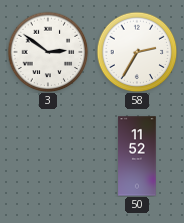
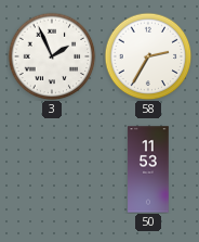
3: 2:51 -> 1:56 (52, 56)
50: 11:52 -> 11:53 (148, 169)
